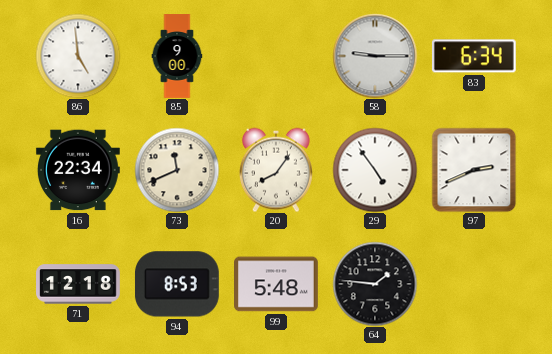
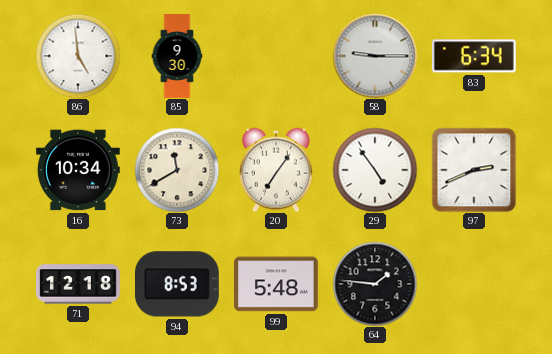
85: 9:00 -> 9:30 (177, 56)
16: 22:34 -> 10:34 (78, 170)
73: 11:41 -> 11:40 (177, 170)
20: 8:06 -> 7:06 (276, 170)
